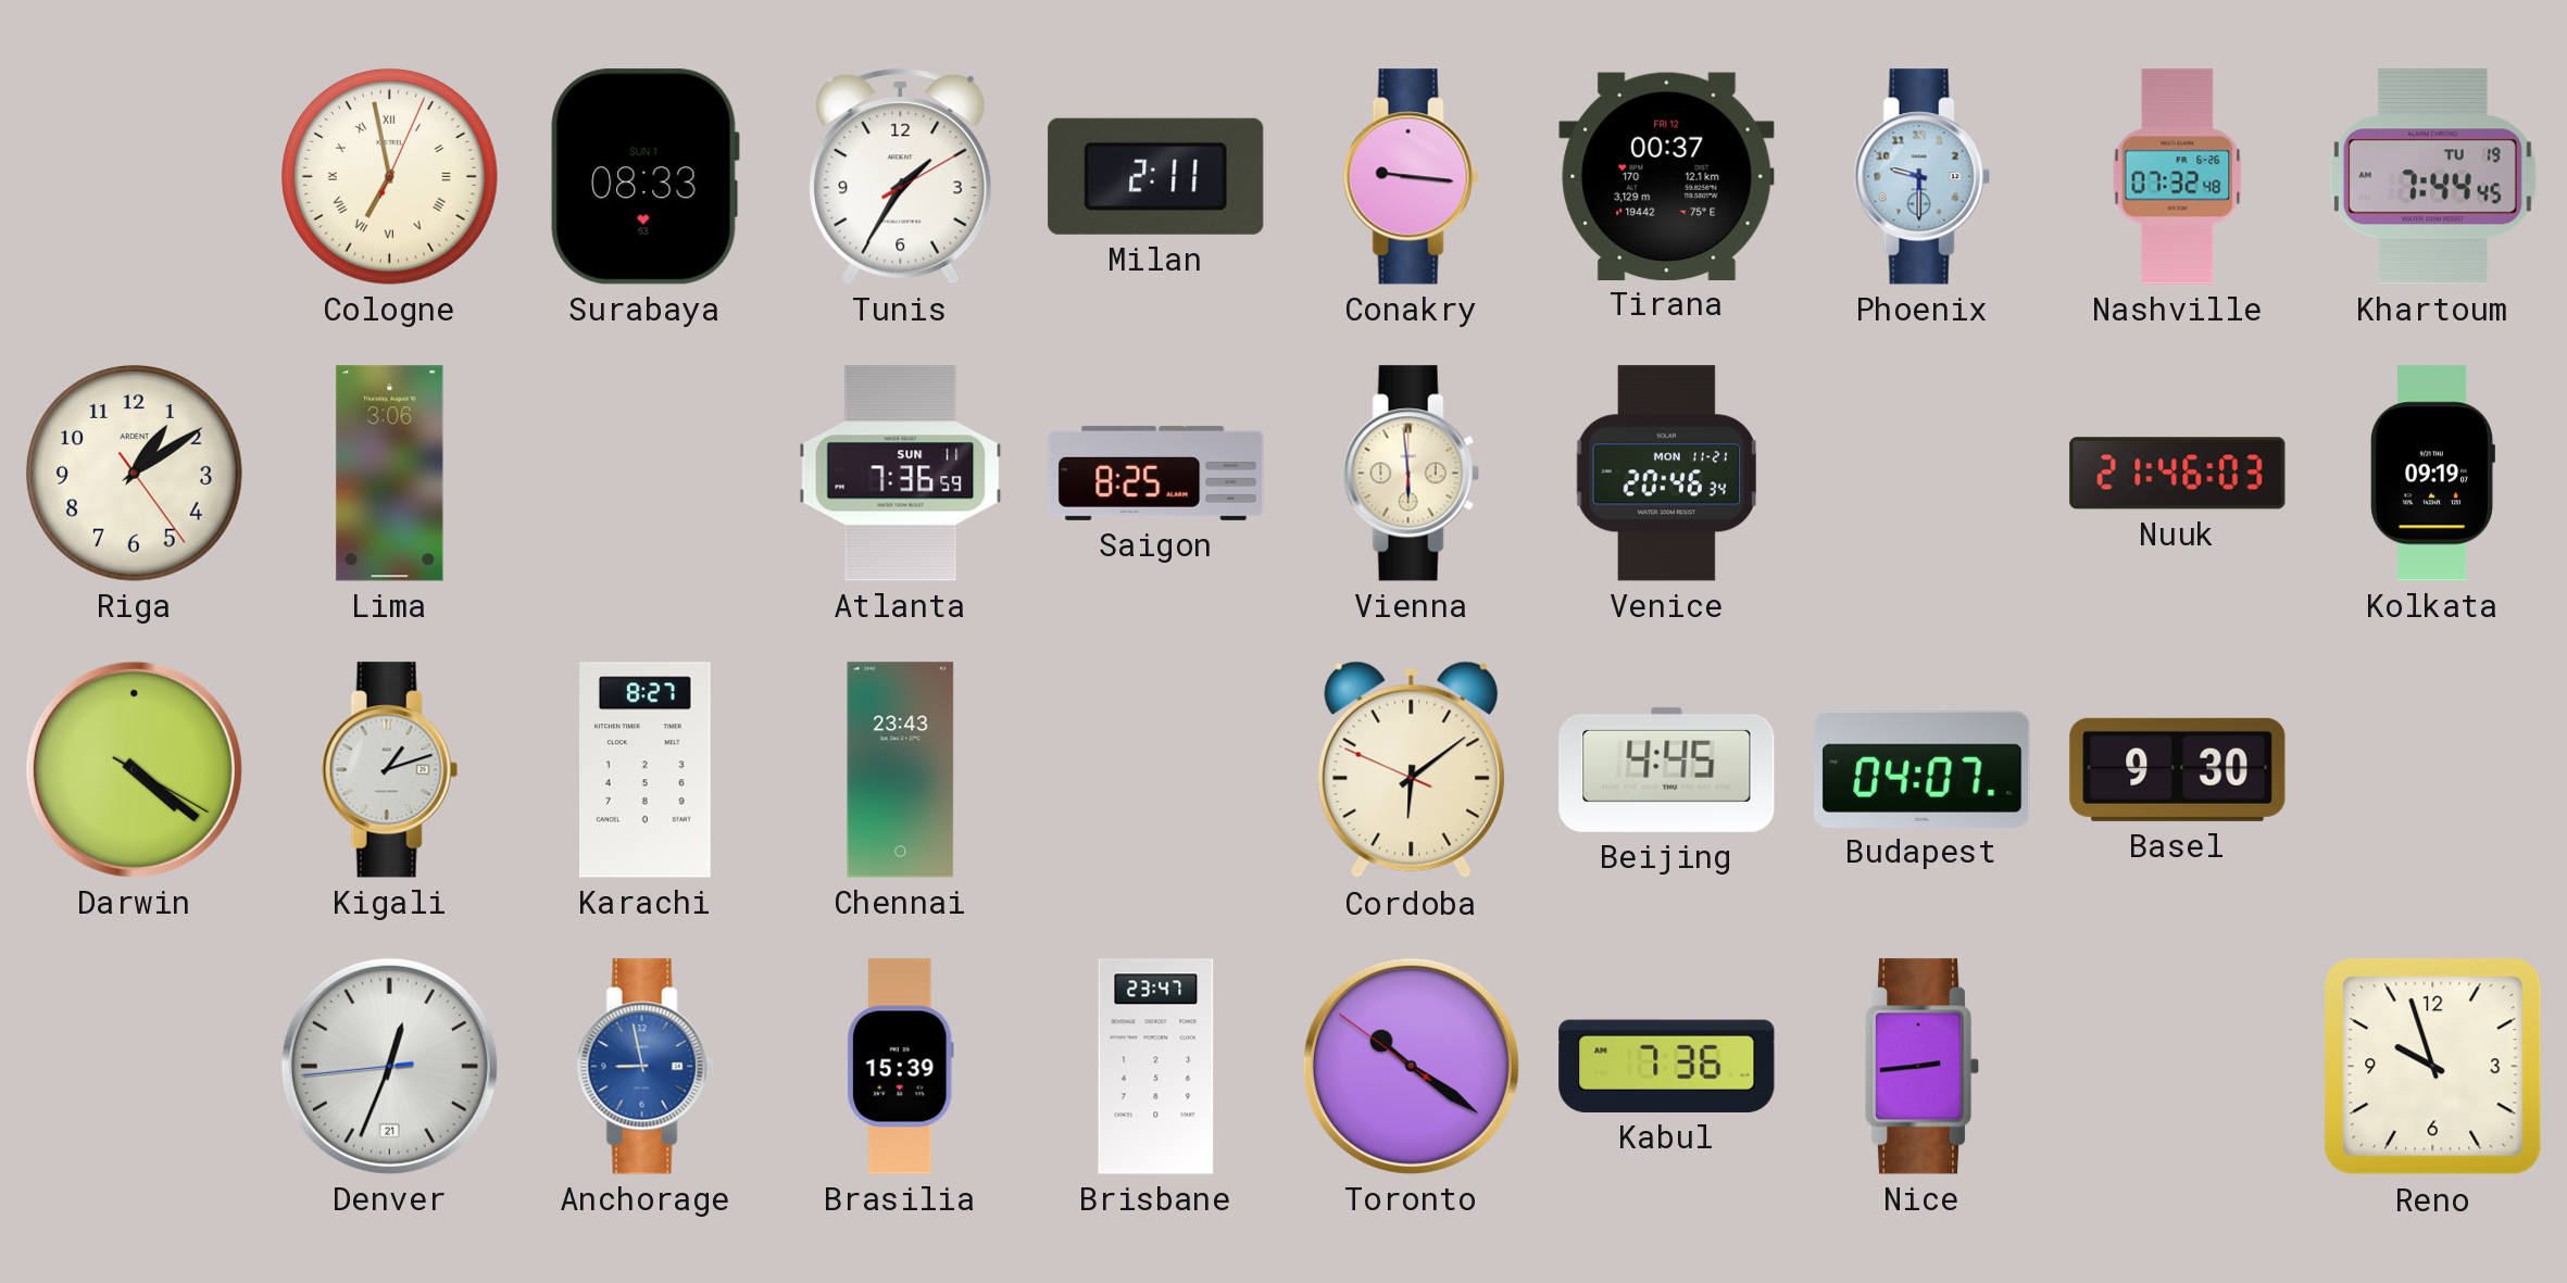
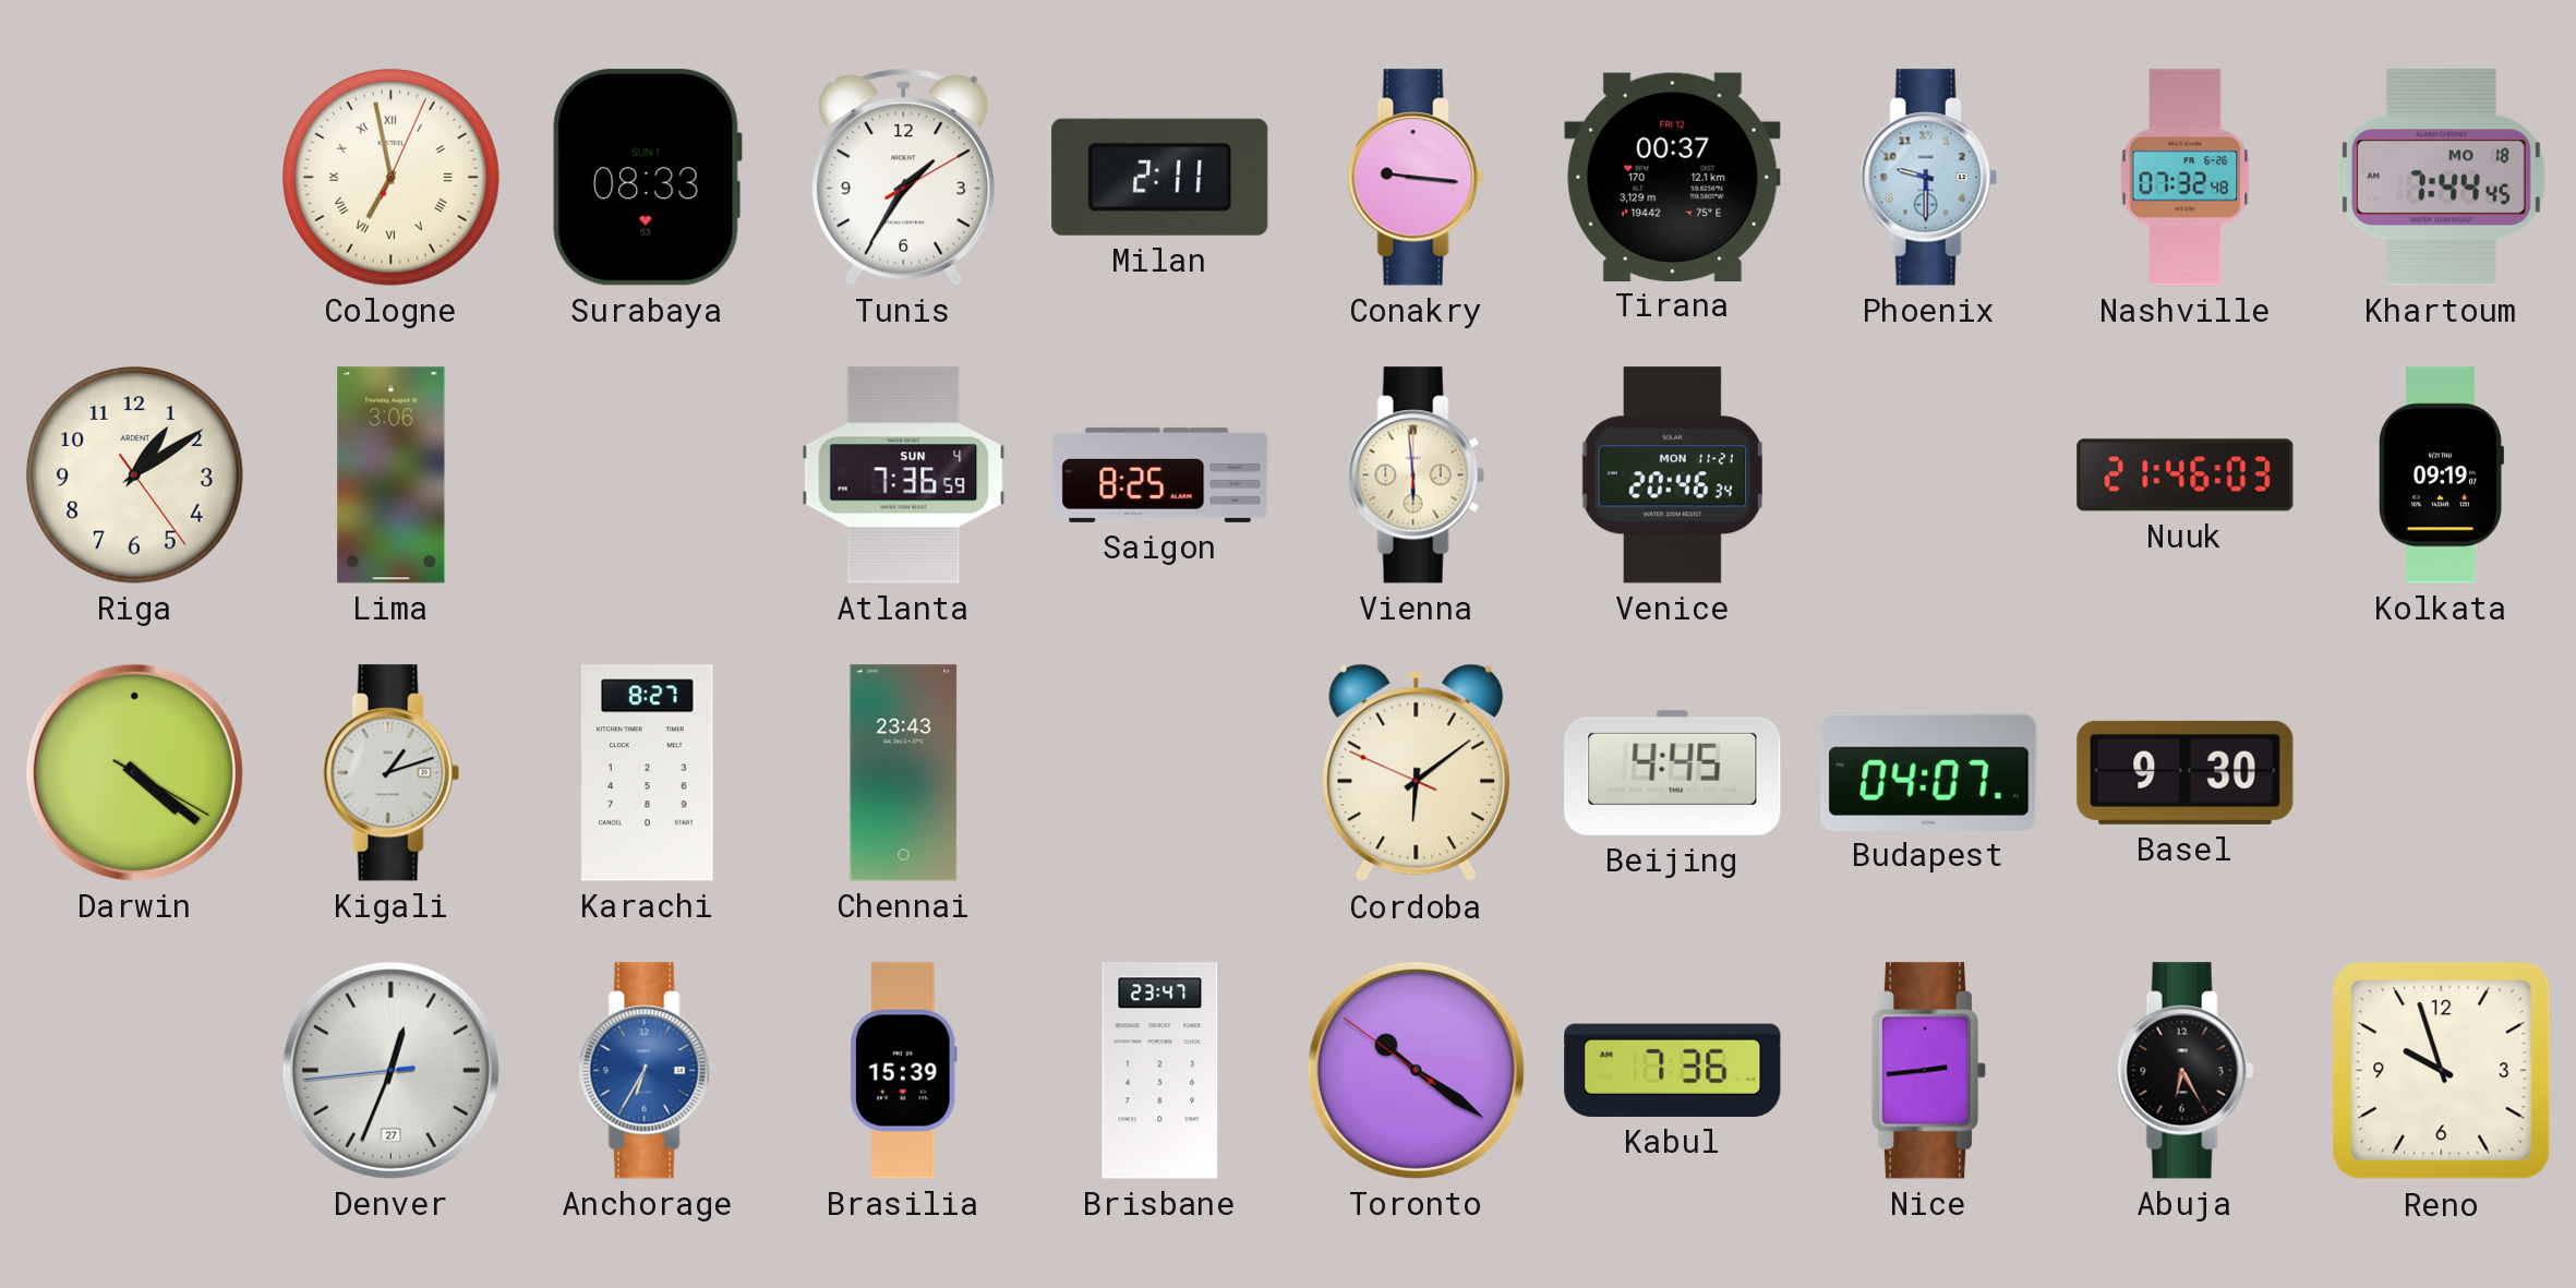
Khartoum date: TU 19 -> MO 18 (2441, 178)
Atlanta date: SUN 11 -> SUN 4 (904, 476)
Denver date: 21 -> 27 (390, 1070)
Anchorage: 8:58 -> 6:35 (647, 1071)
Abuja: none -> 6:25 (2184, 1071)
